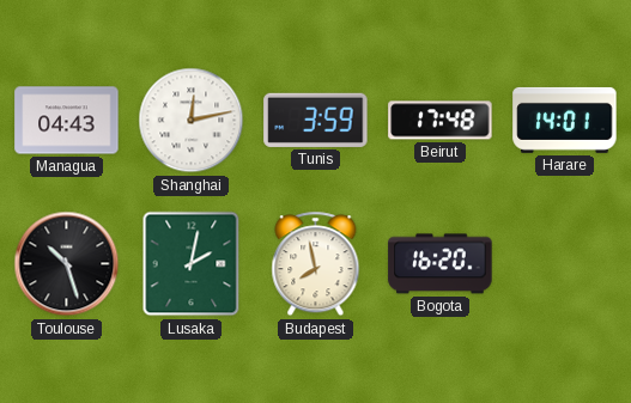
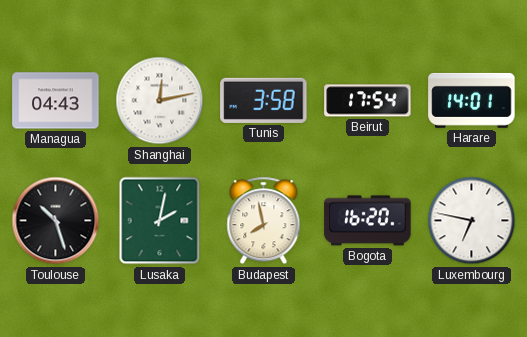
Tunis: 3:59 -> 3:58 (264, 100)
Beirut: 17:48 -> 17:54 (368, 101)
Luxembourg: none -> 6:47 (472, 221)
